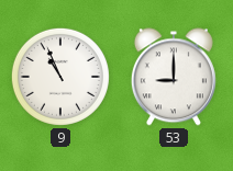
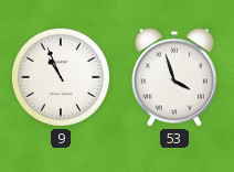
53: 9:00 -> 3:57 (174, 77)
